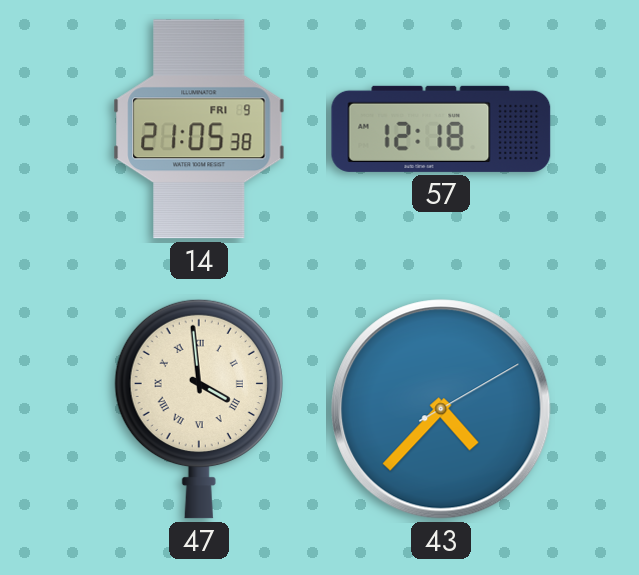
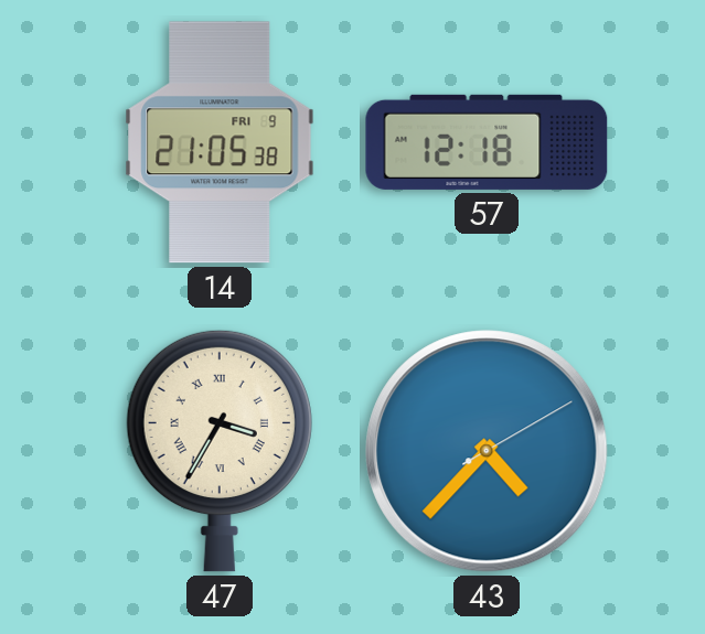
47: 3:59 -> 3:35 (220, 451)
